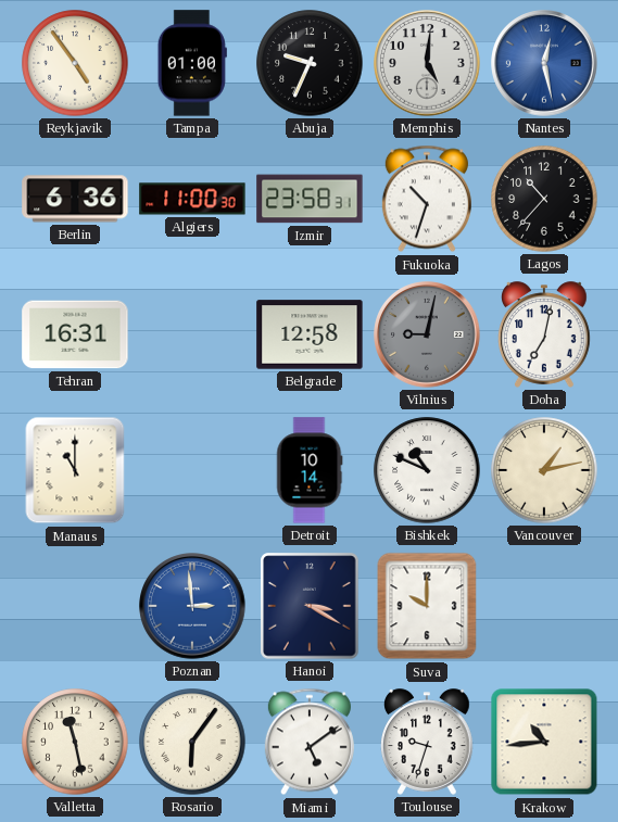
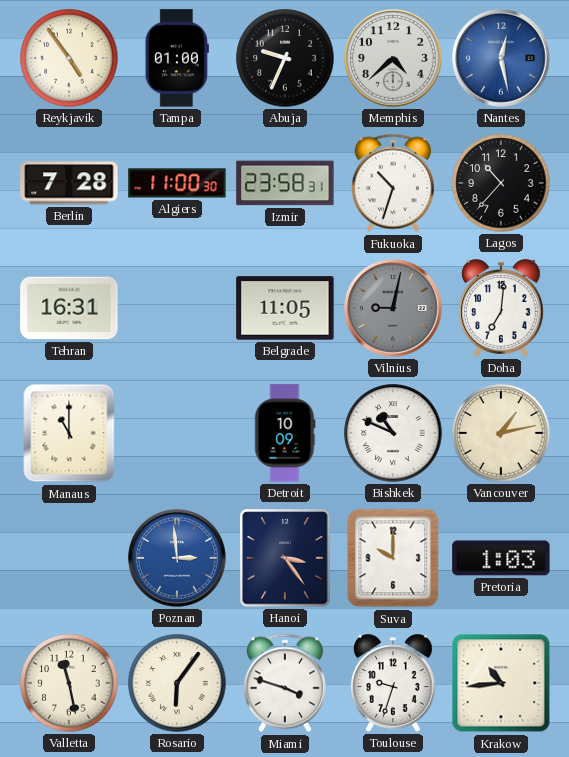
Memphis: 5:01 -> 4:38 (393, 58)
Berlin: 6:36 -> 7:28 (69, 183)
Belgrade: 12:58 -> 11:05 (285, 308)
Doha: 7:02 -> 7:01 (502, 308)
Detroit: 10:14 -> 10:09 (285, 433)
Hanoi: 3:20 -> 3:24 (285, 558)
Pretoria: none -> 1:03 (501, 558)
Miami: 5:09 -> 3:48 (285, 683)
